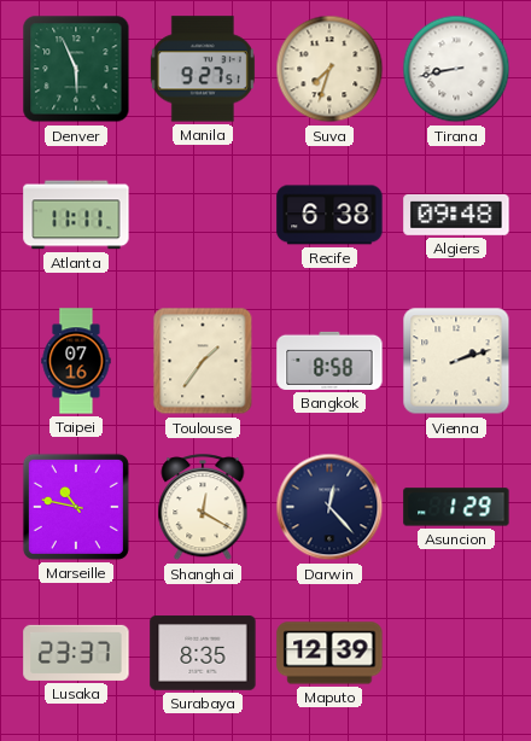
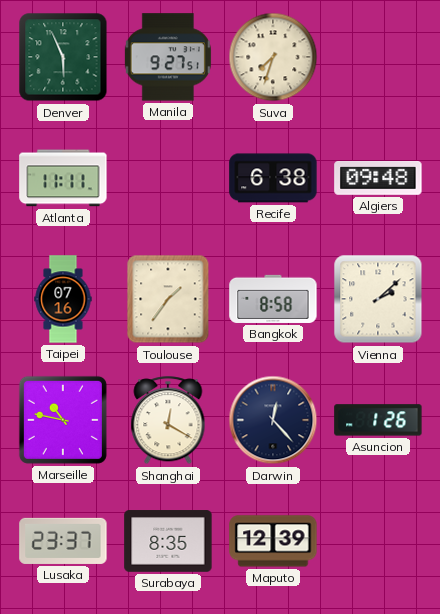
Tirana: 8:43 -> none (456, 69)
Vienna: 2:12 -> 2:08 (378, 299)
Asuncion: 1:29 -> 1:26 (378, 420)
